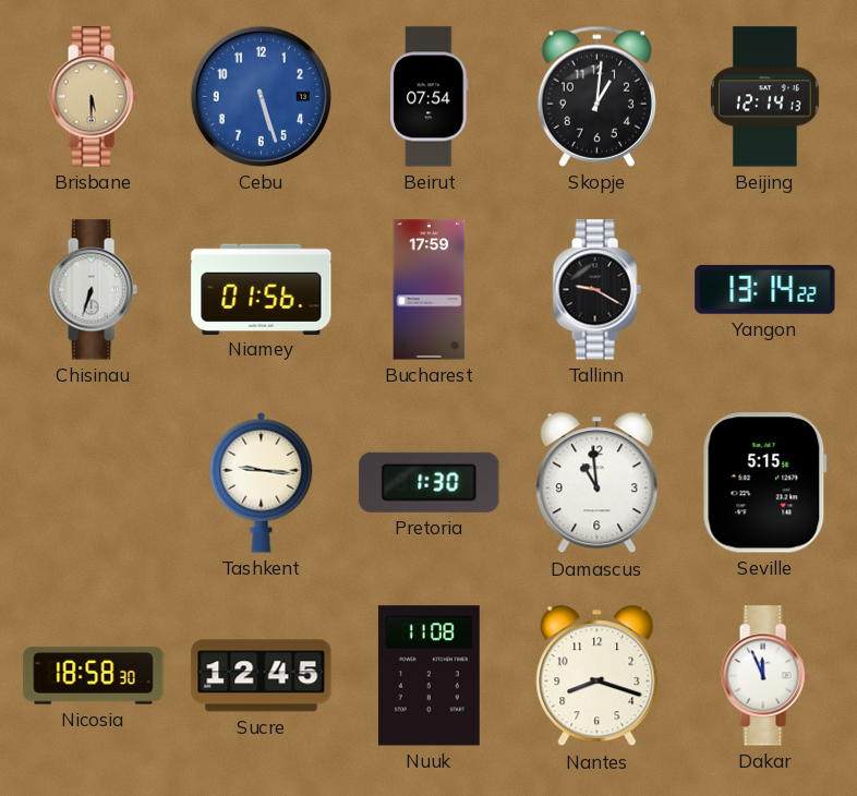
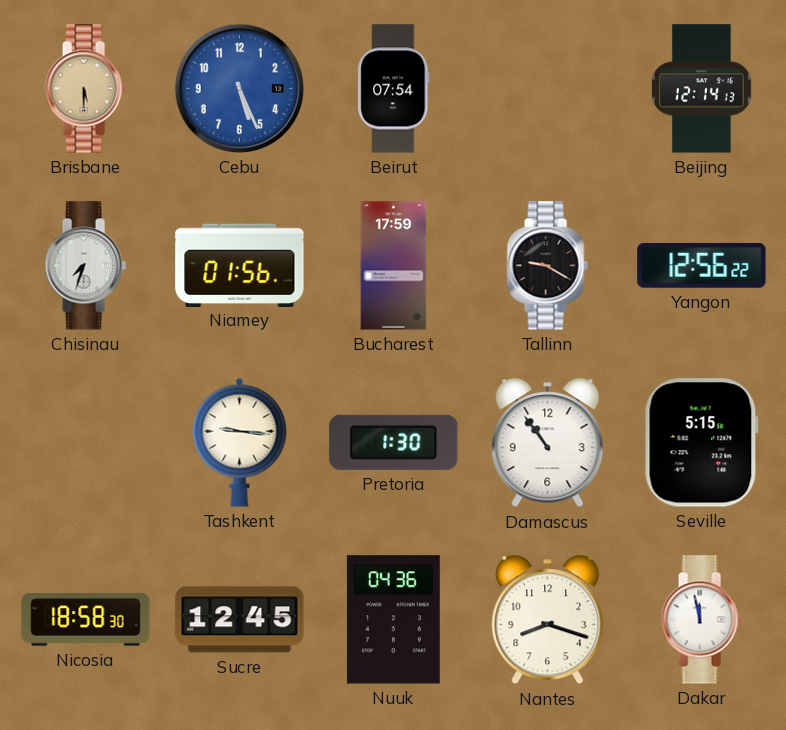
Cebu: 5:27 -> 5:26 (239, 88)
Skopje: 1:01 -> none (596, 96)
Chisinau: 6:33 -> 7:33 (85, 266)
Yangon: 13:14 -> 12:56 (702, 265)
Damascus: 10:59 -> 10:54 (548, 443)
Nuuk: 11:08 -> 04:36 (393, 620)
Dakar: 11:56 -> 11:58 (701, 620)
